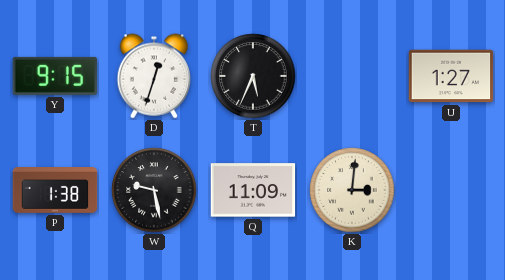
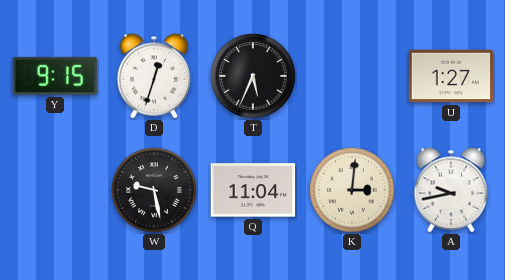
P: 1:38 -> none (55, 191)
Q: 11:09 -> 11:04 (253, 190)
A: none -> 9:43 (451, 190)
